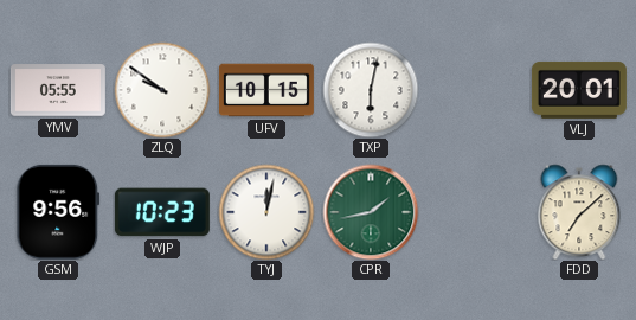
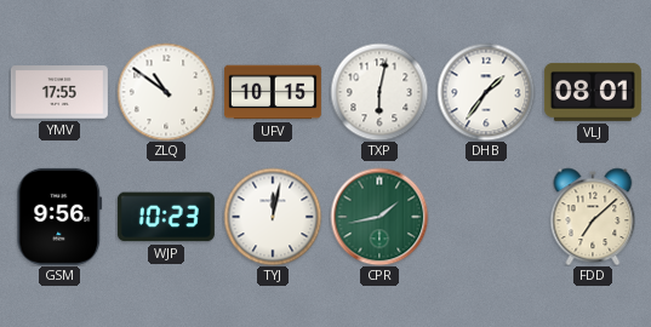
YMV: 05:55 -> 17:55 (59, 92)
ZLQ: 9:51 -> 10:51 (166, 92)
DHB: none -> 1:36 (486, 92)
VLJ: 20:01 -> 08:01 (593, 92)
